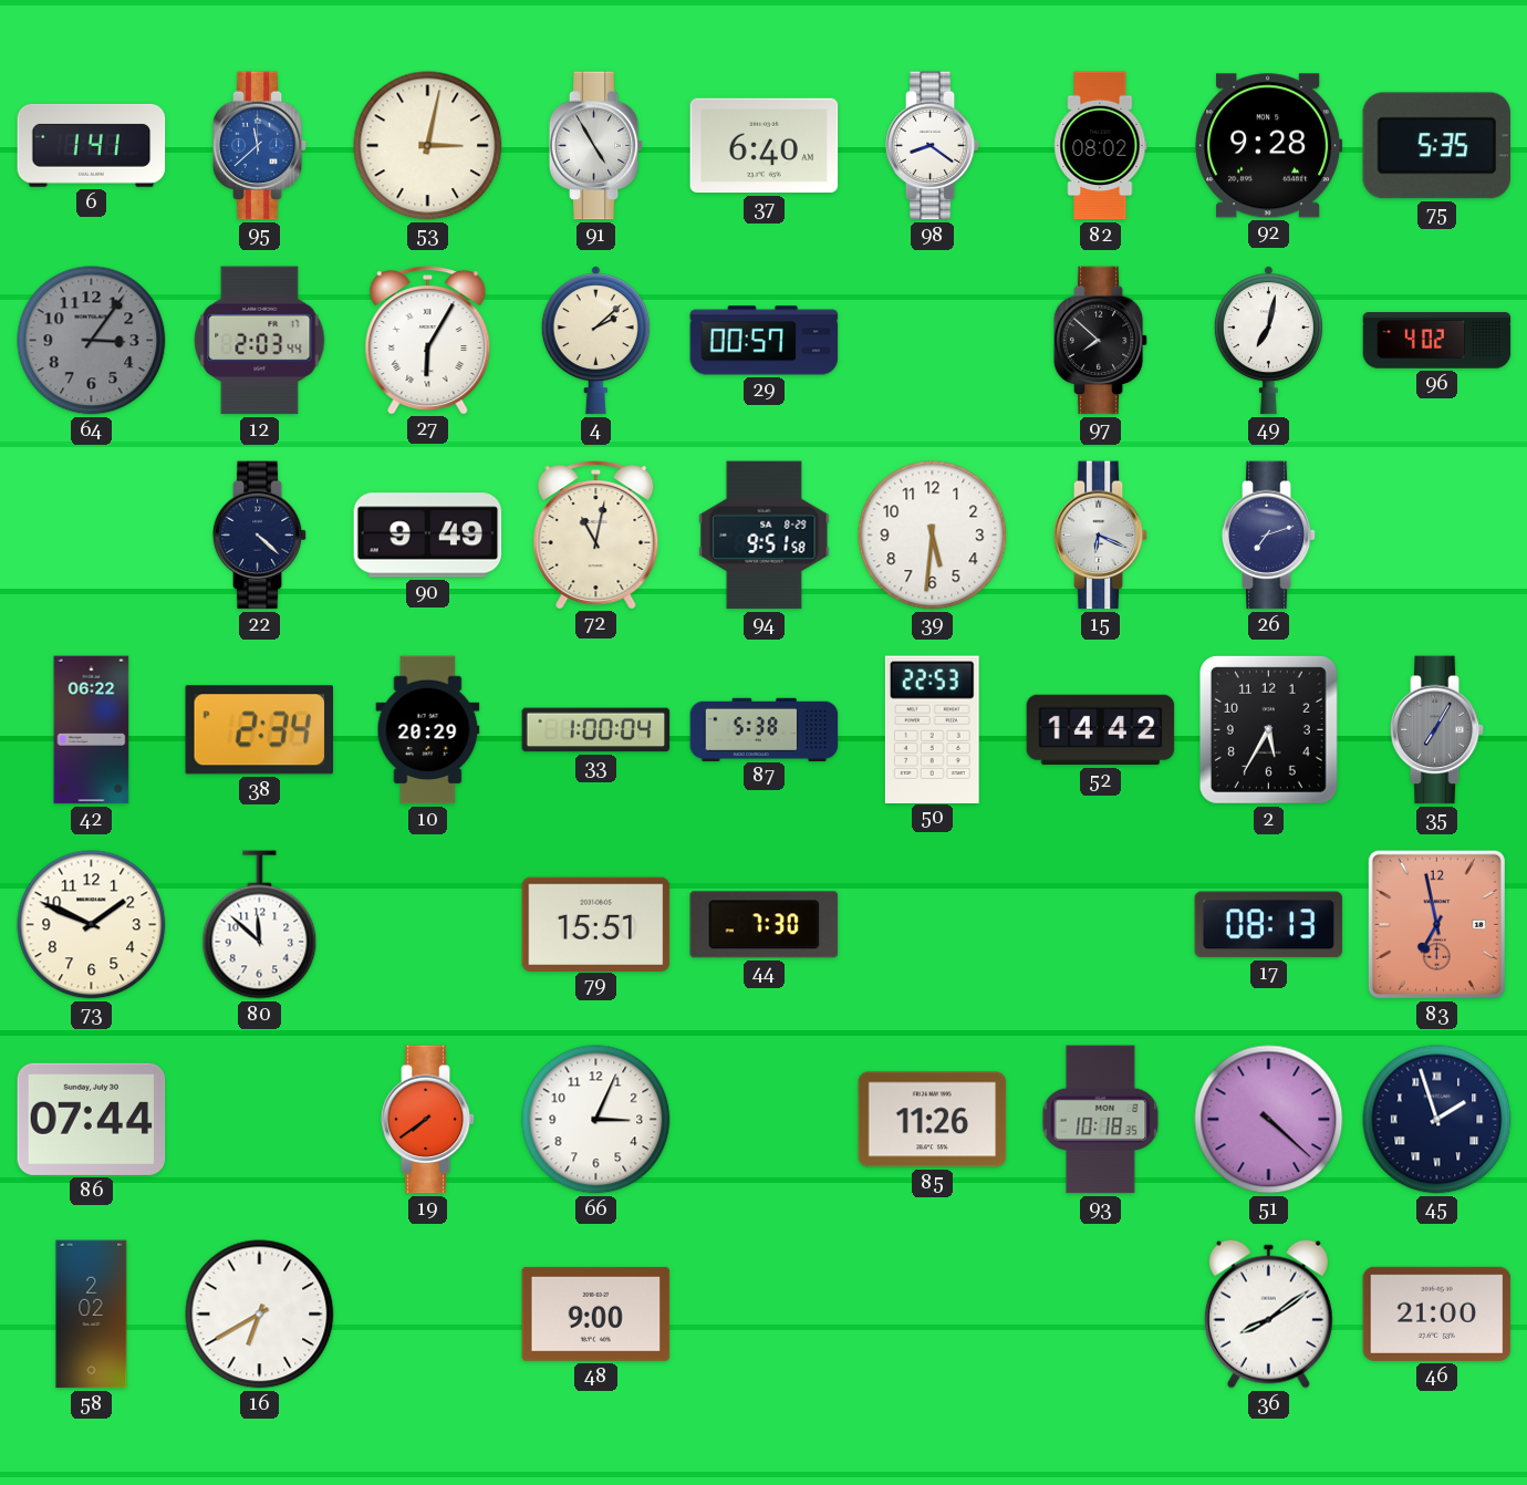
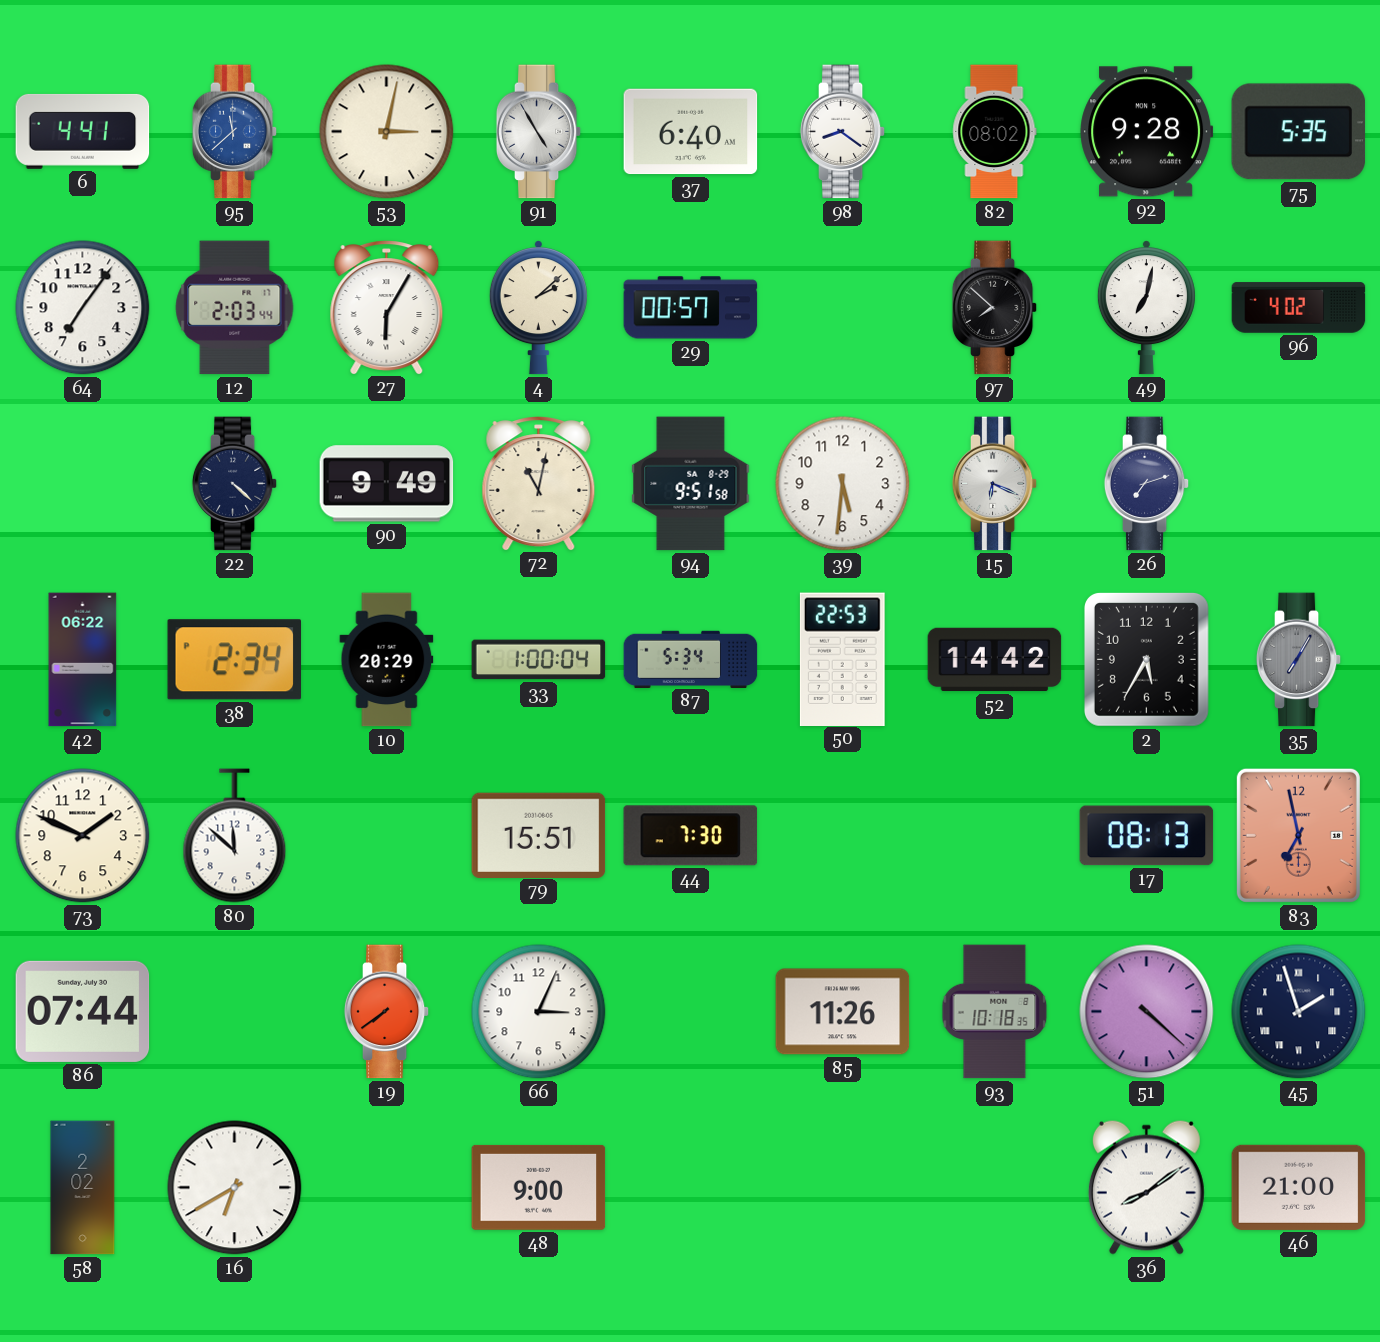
6: 1:41 -> 4:41 (83, 131)
64: 3:06 -> 7:06 (83, 308)
64 dial: grey -> white (83, 308)
87: 5:38 -> 5:34 (691, 659)
